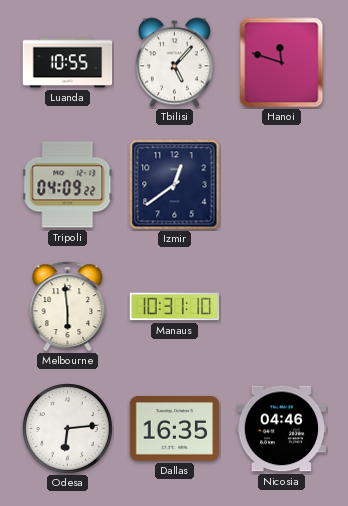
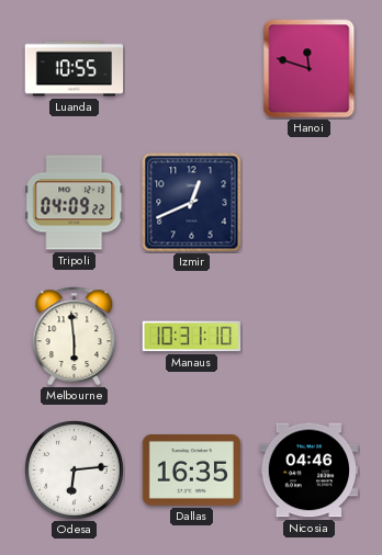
Tbilisi: 5:07 -> none (174, 63)
Izmir: 12:39 -> 12:41 (192, 203)
